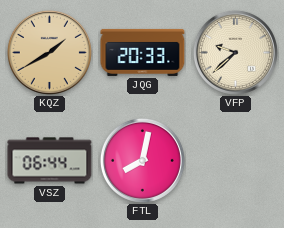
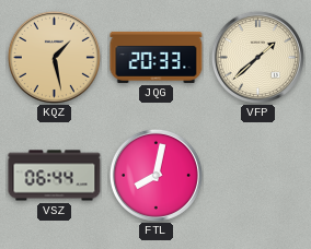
KQZ: 1:40 -> 1:28 (54, 57)
VFP: 9:38 -> 1:38 (257, 57)
